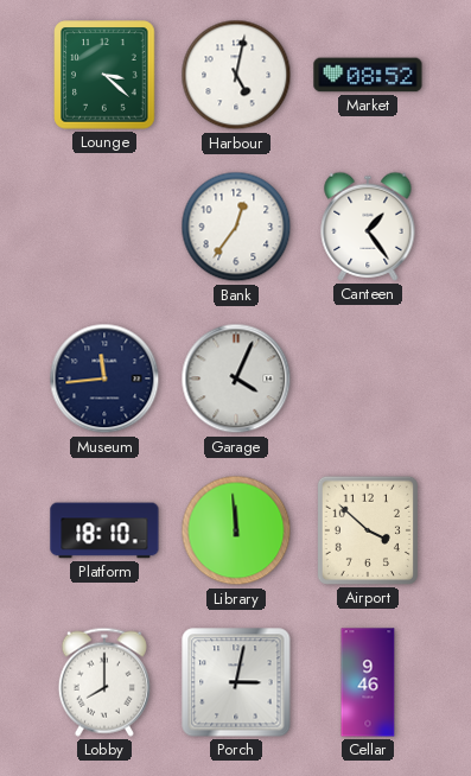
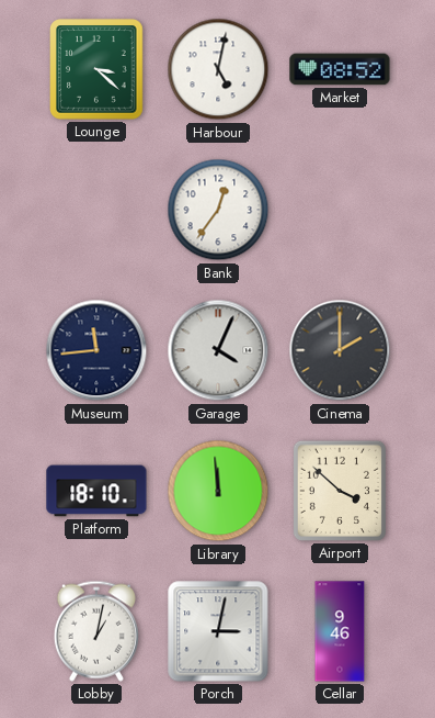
Canteen: 1:24 -> none (368, 227)
Cinema: none -> 2:00 (340, 350)
Lobby: 8:00 -> 1:02 (96, 631)
